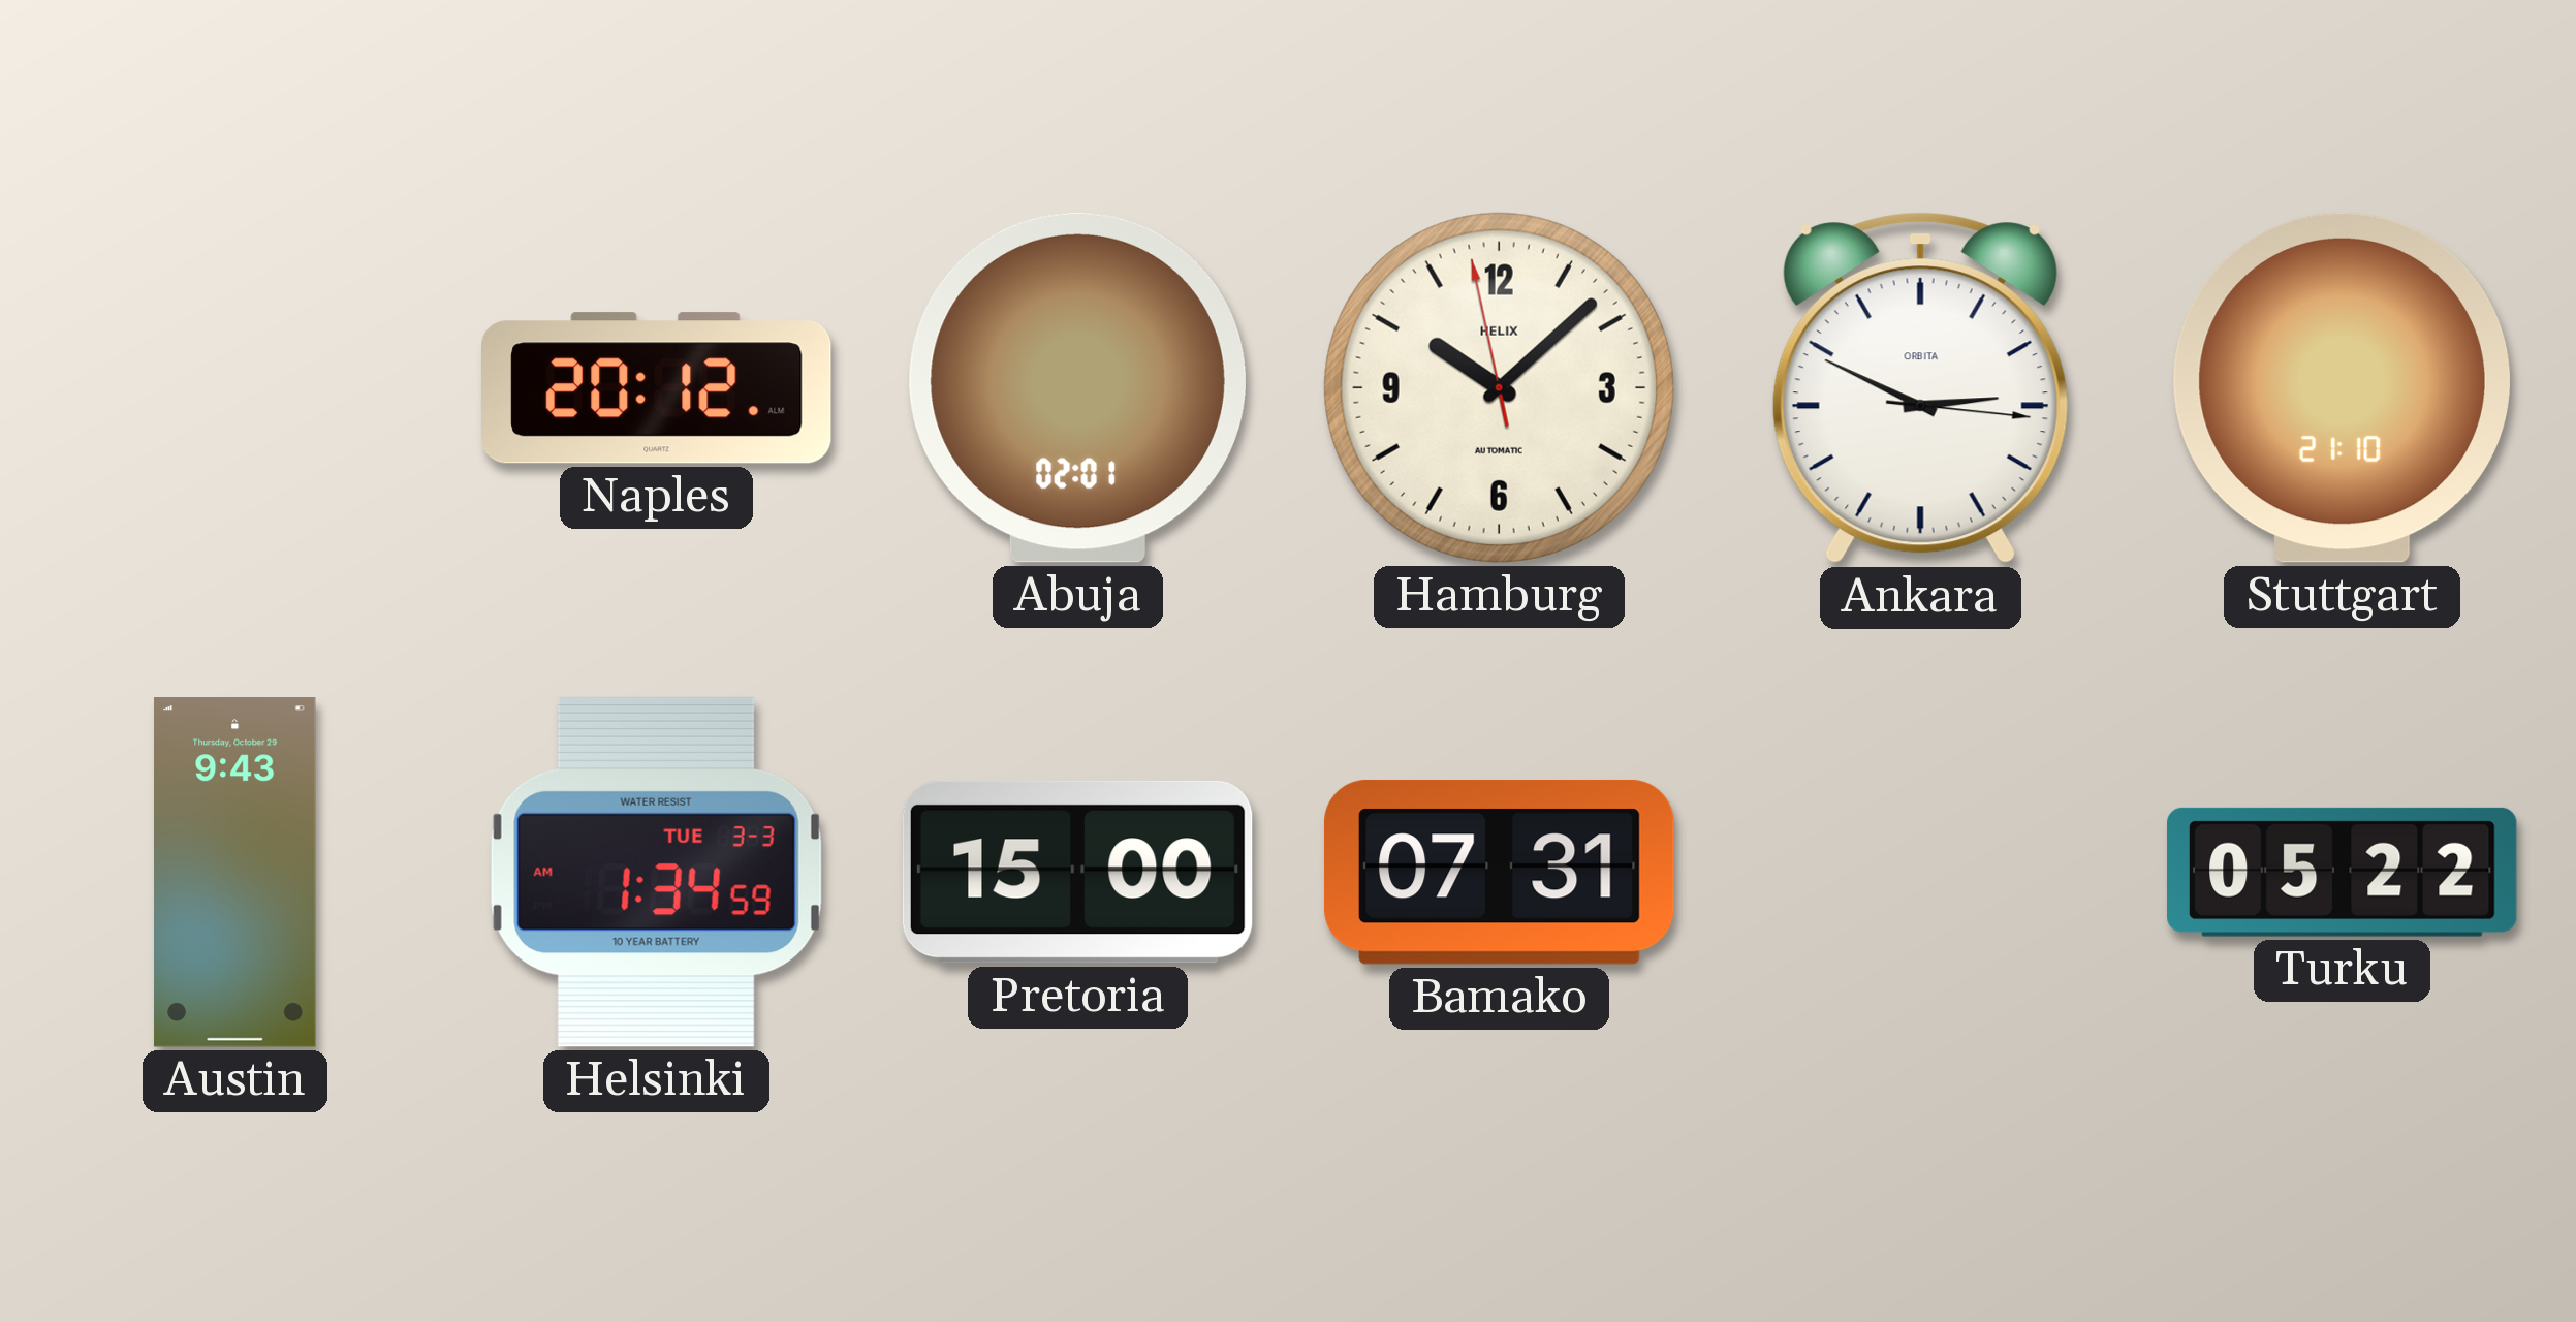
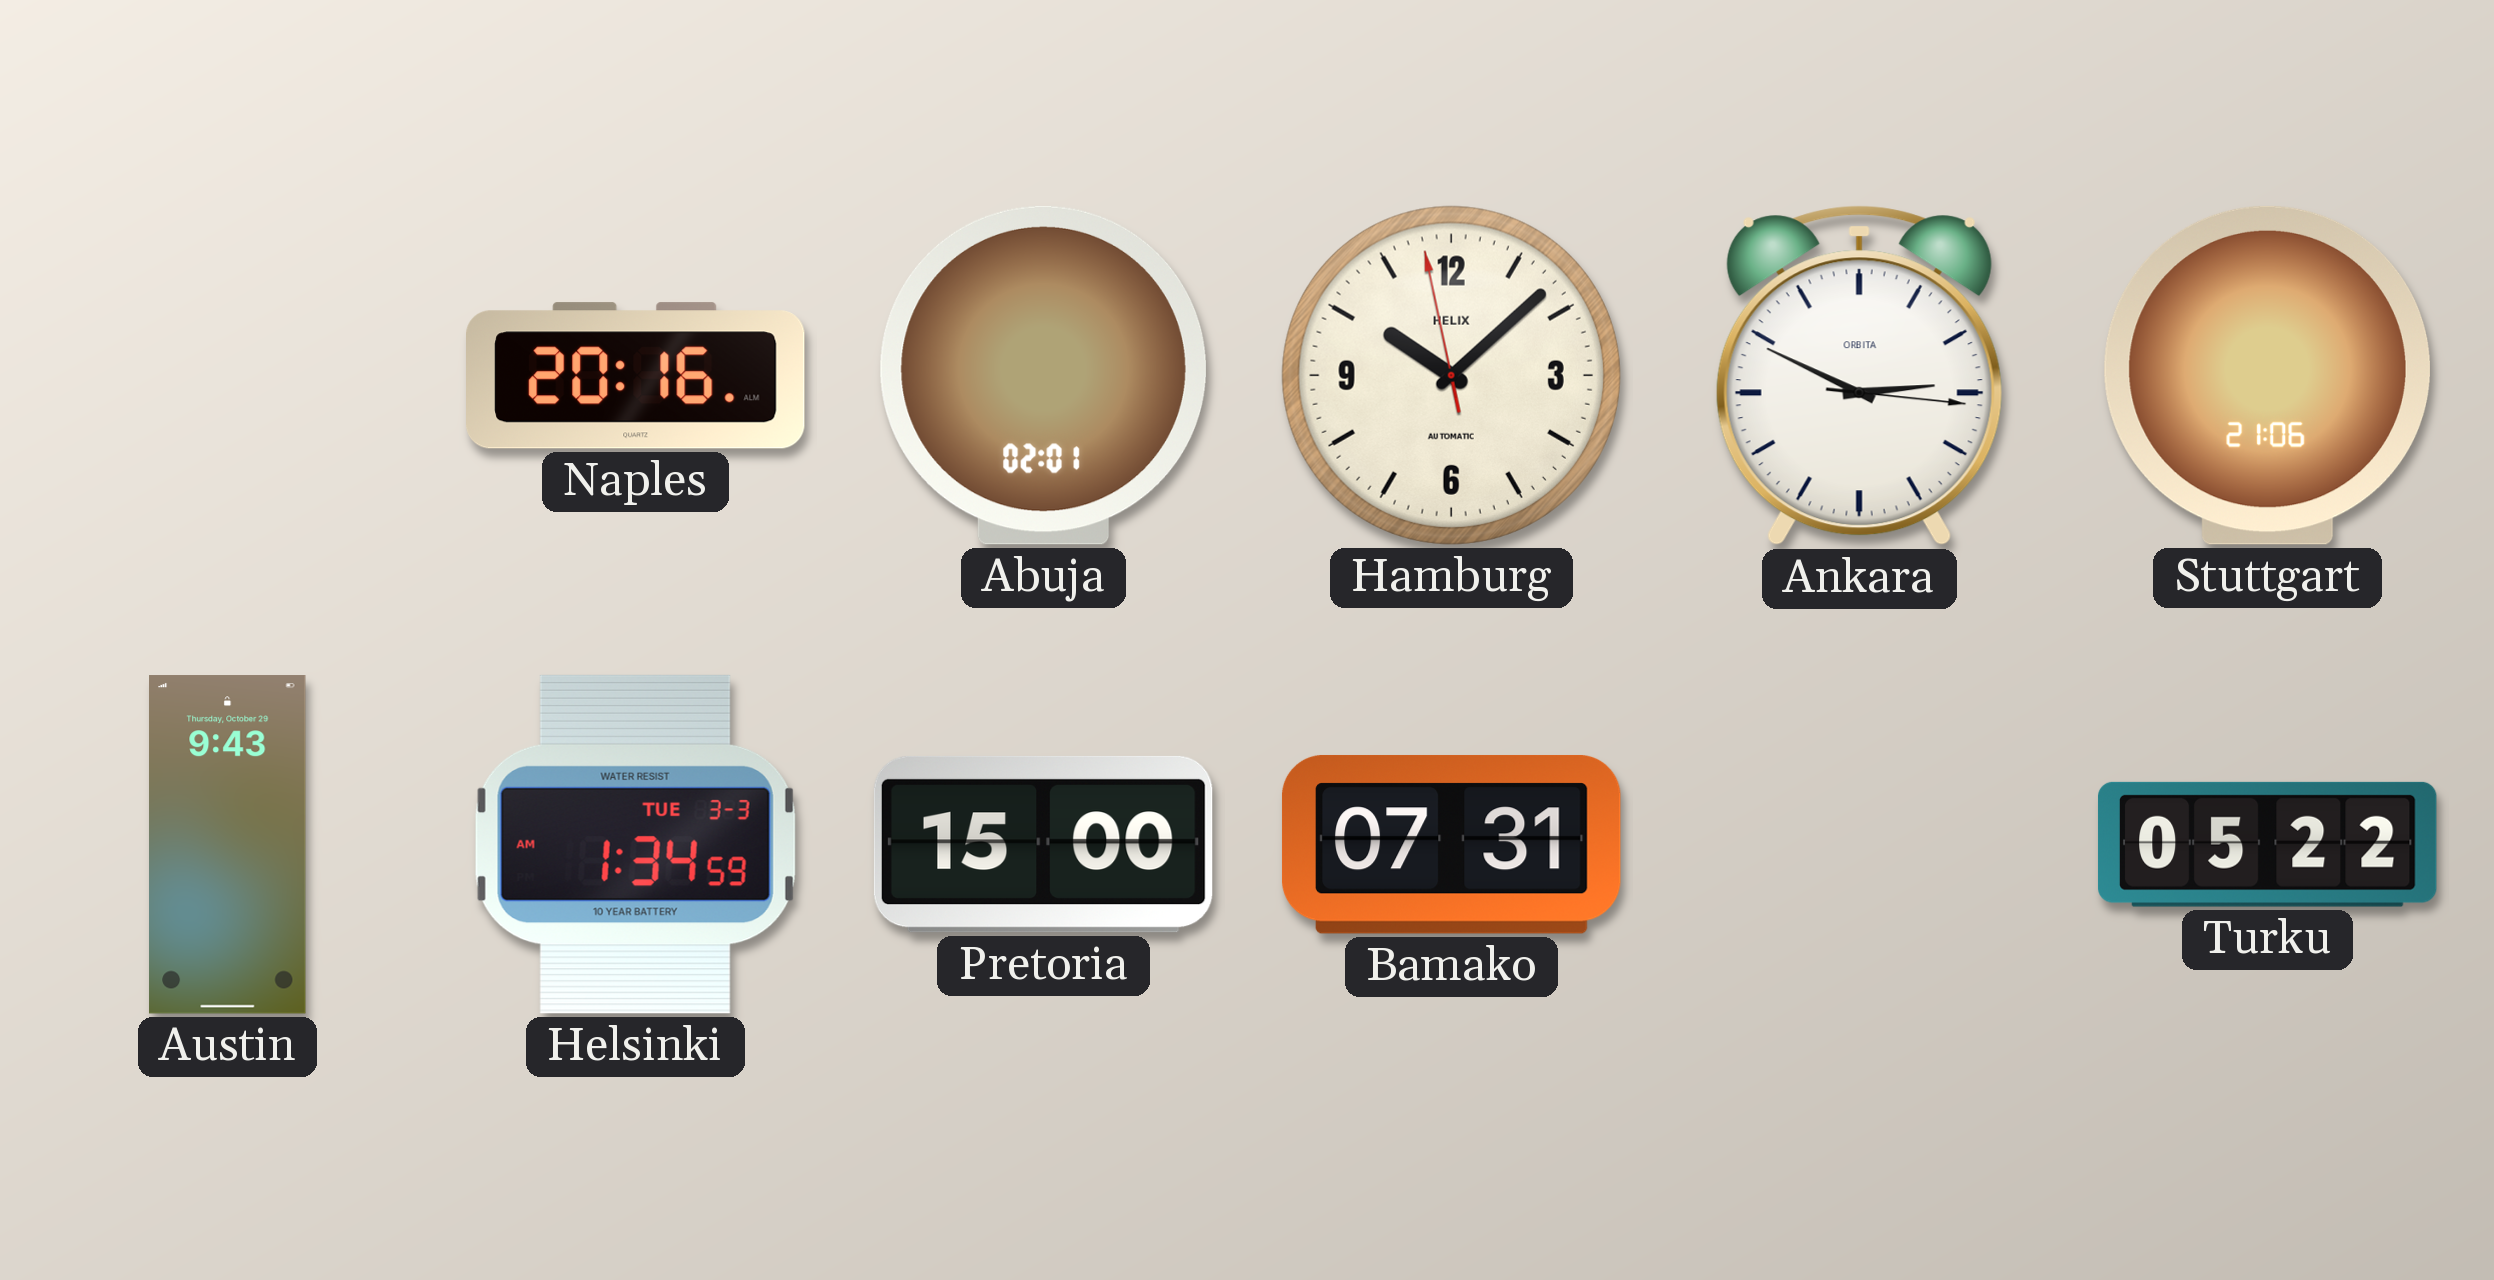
Naples: 20:12 -> 20:16 (636, 376)
Stuttgart: 21:10 -> 21:06 (2267, 375)
